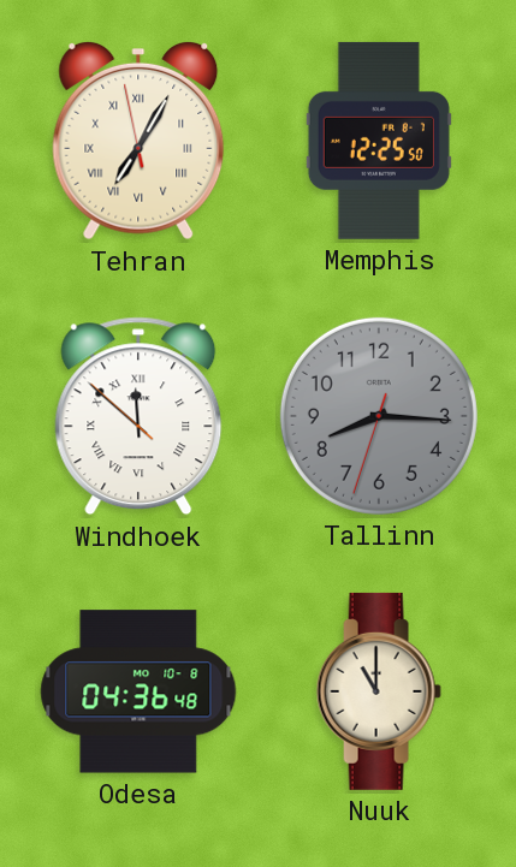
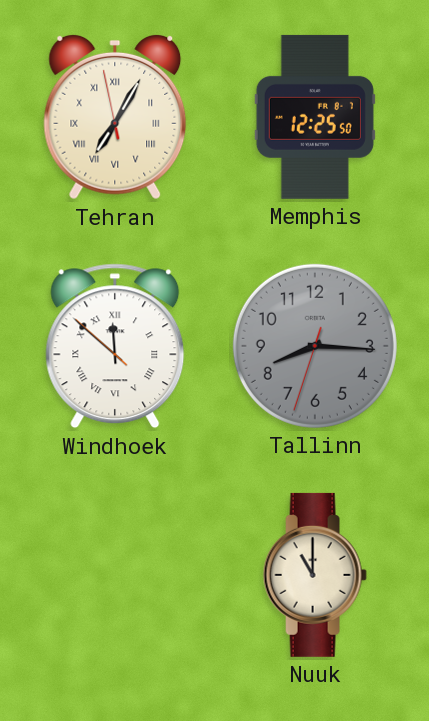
Odesa: 04:36 -> none (138, 691)
